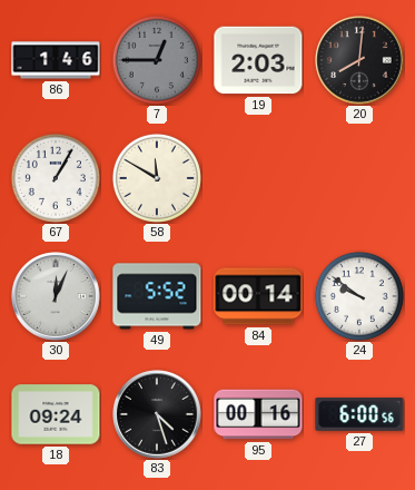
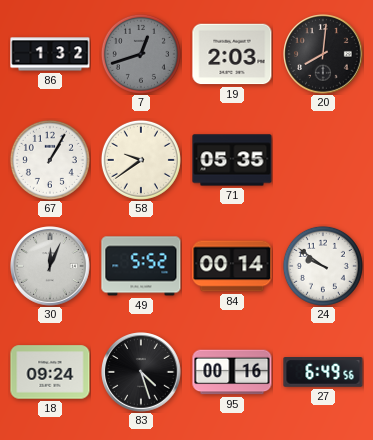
86: 1:46 -> 1:32 (50, 54)
7: 12:45 -> 12:42 (141, 54)
58: 11:50 -> 9:39 (141, 160)
71: none -> 05:35 (232, 160)
27: 6:00 -> 6:49 (323, 373)
